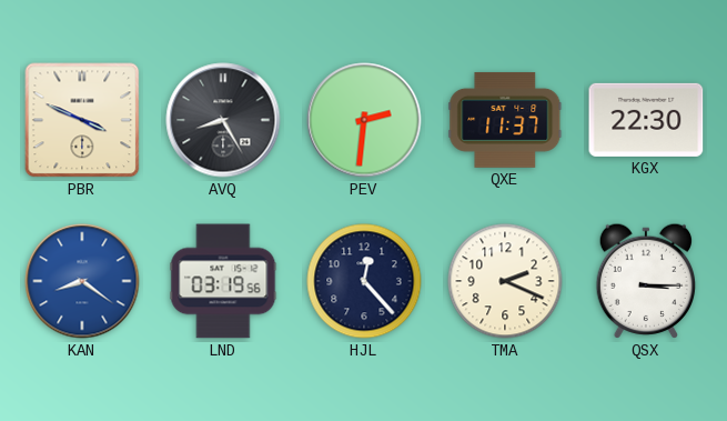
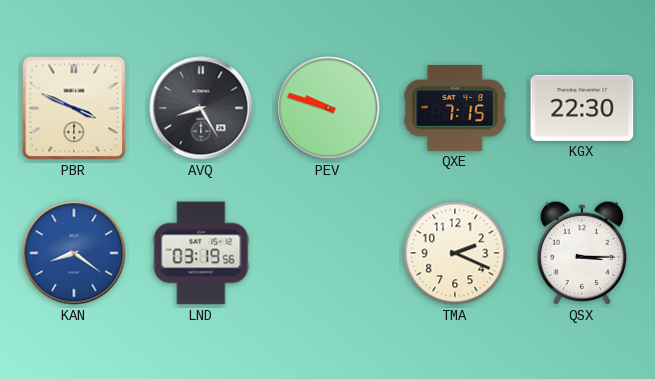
PEV: 2:31 -> 9:48 (328, 108)
QXE: 11:37 -> 7:15 (455, 108)
HJL: 12:23 -> none (364, 281)
